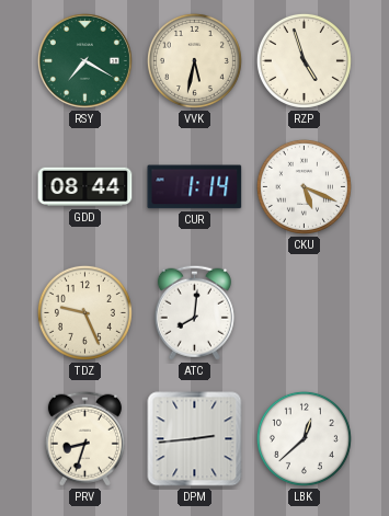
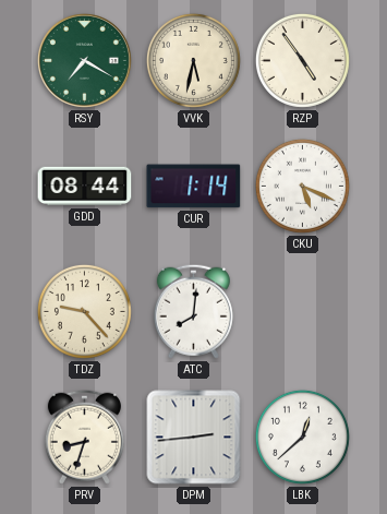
RZP: 4:57 -> 4:54 (302, 60)
TDZ: 9:26 -> 9:23 (84, 311)
